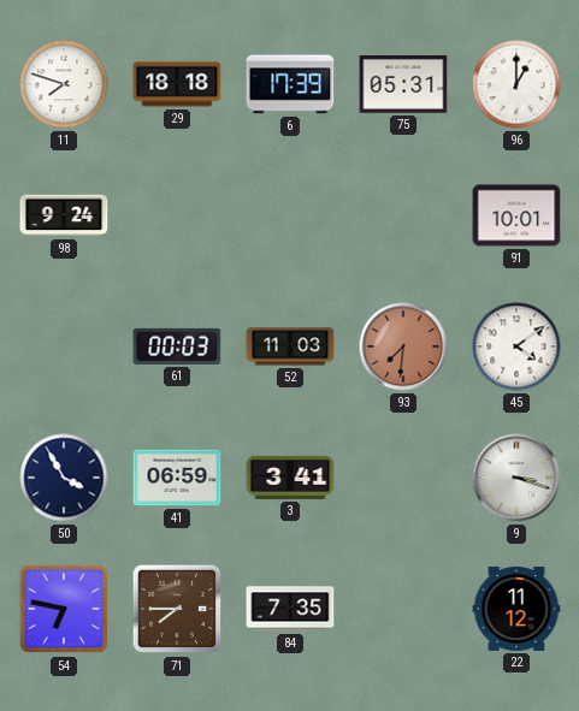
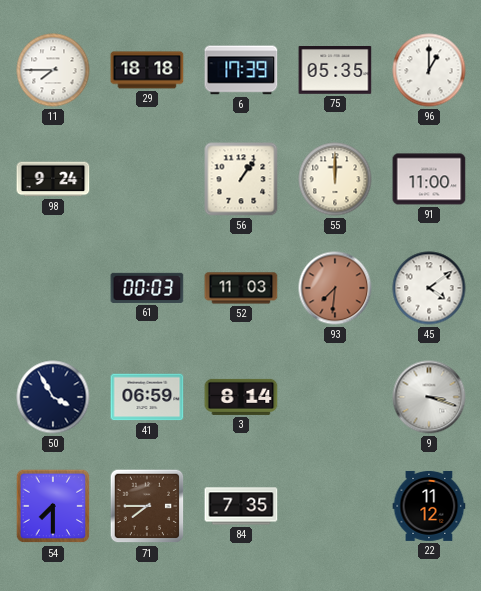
11: 7:48 -> 7:45 (53, 70)
75: 05:31 -> 05:35 (335, 71)
56: none -> 1:06 (241, 179)
55: none -> 12:00 (335, 179)
91: 10:01 -> 11:00 (429, 179)
3: 3:41 -> 8:14 (241, 397)
54: 6:47 -> 7:30 (53, 506)
